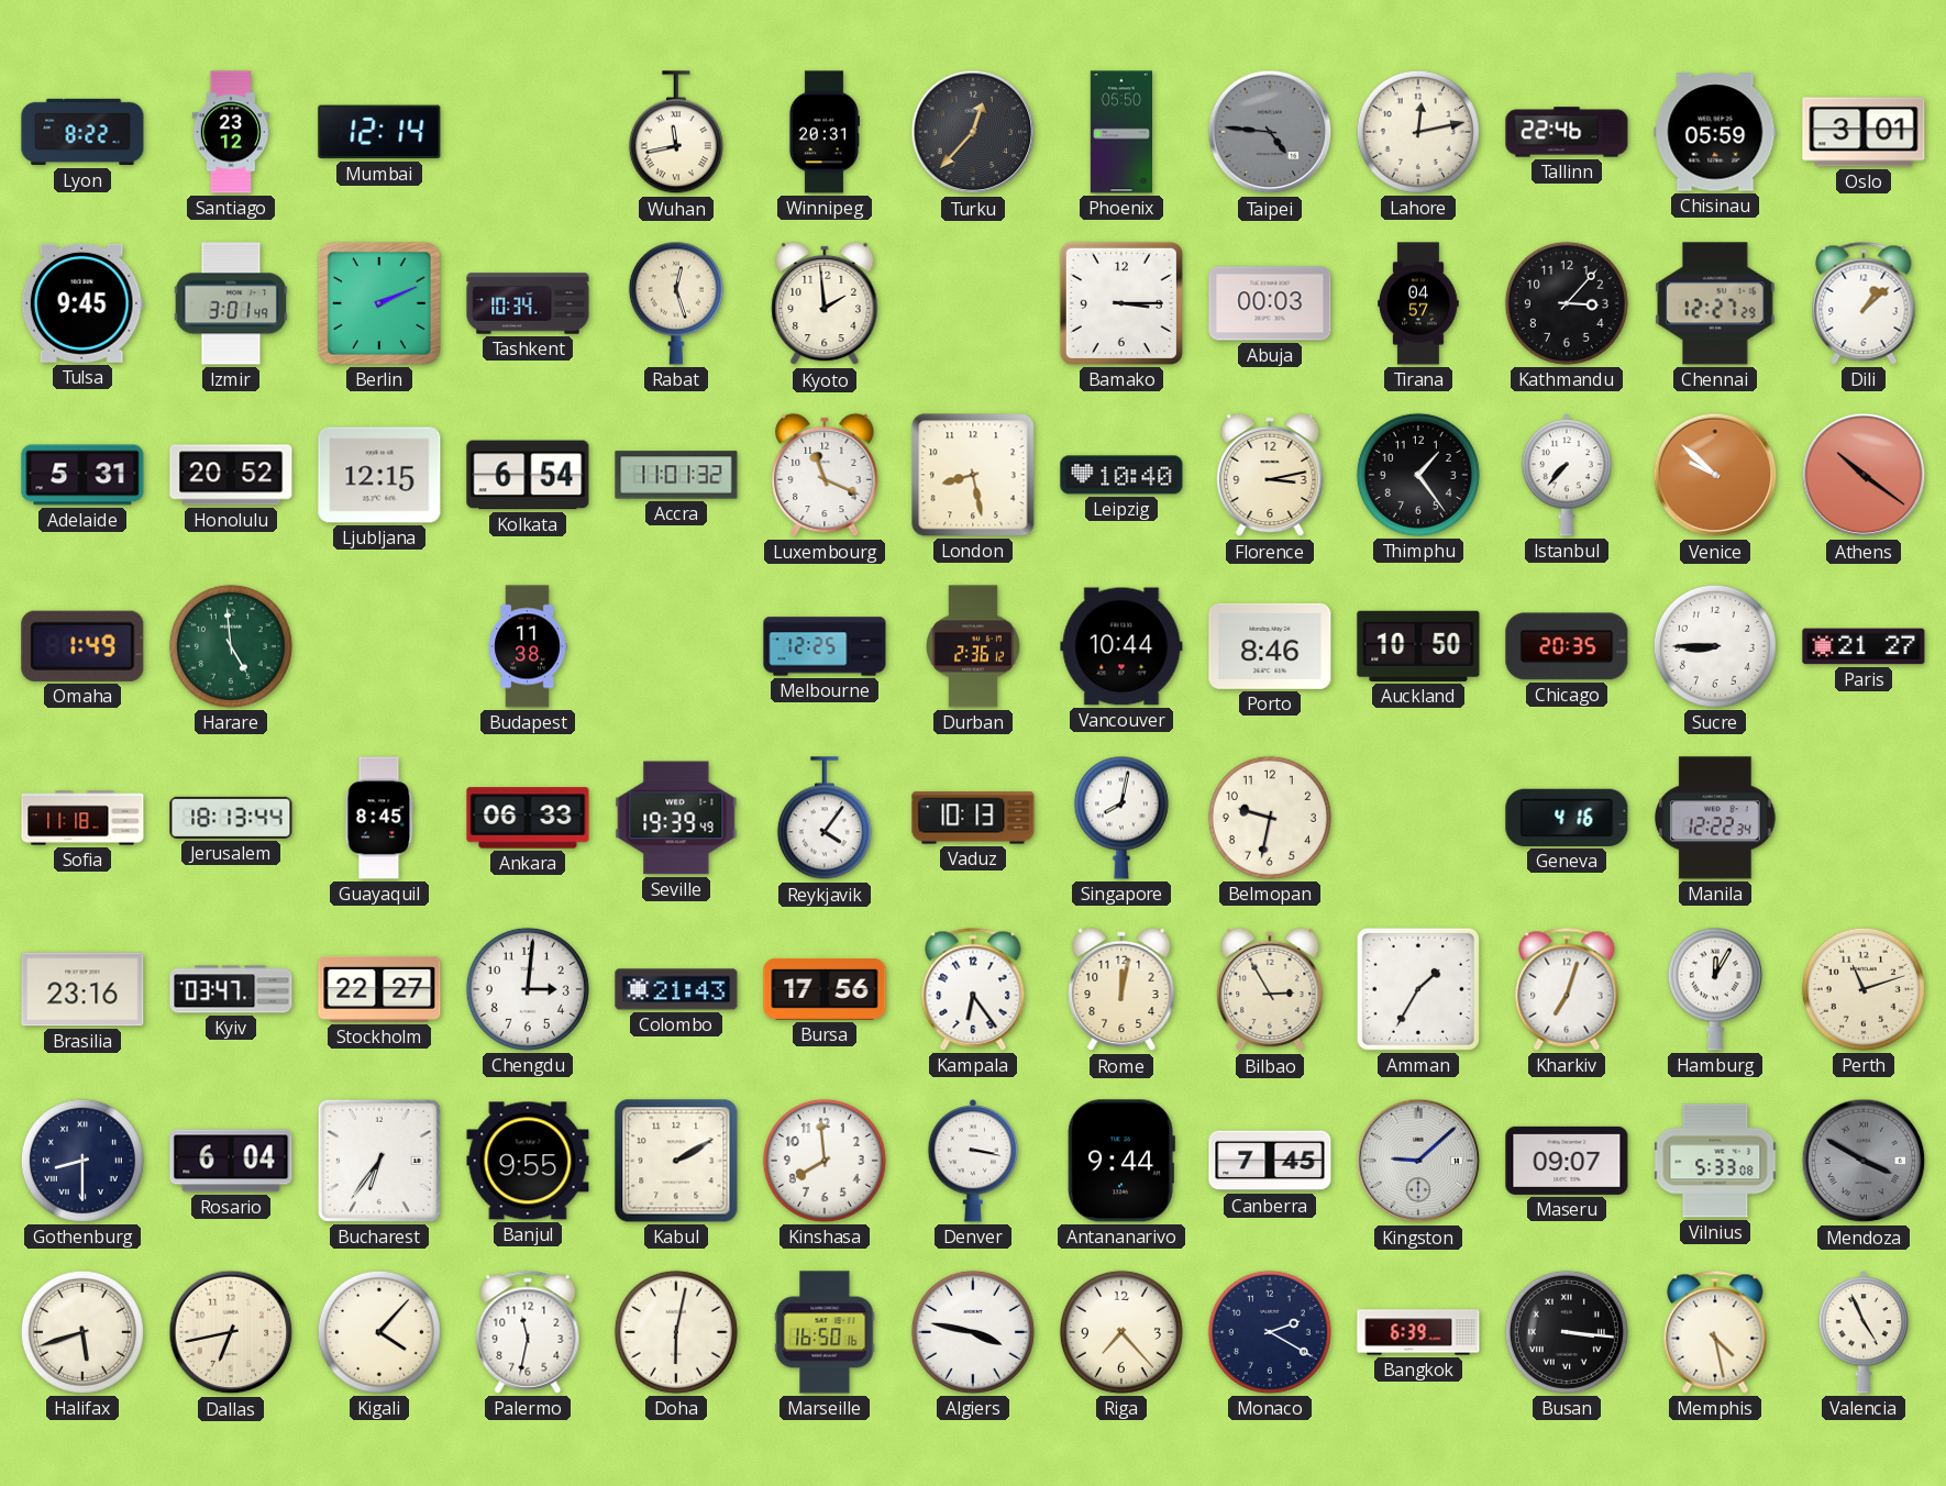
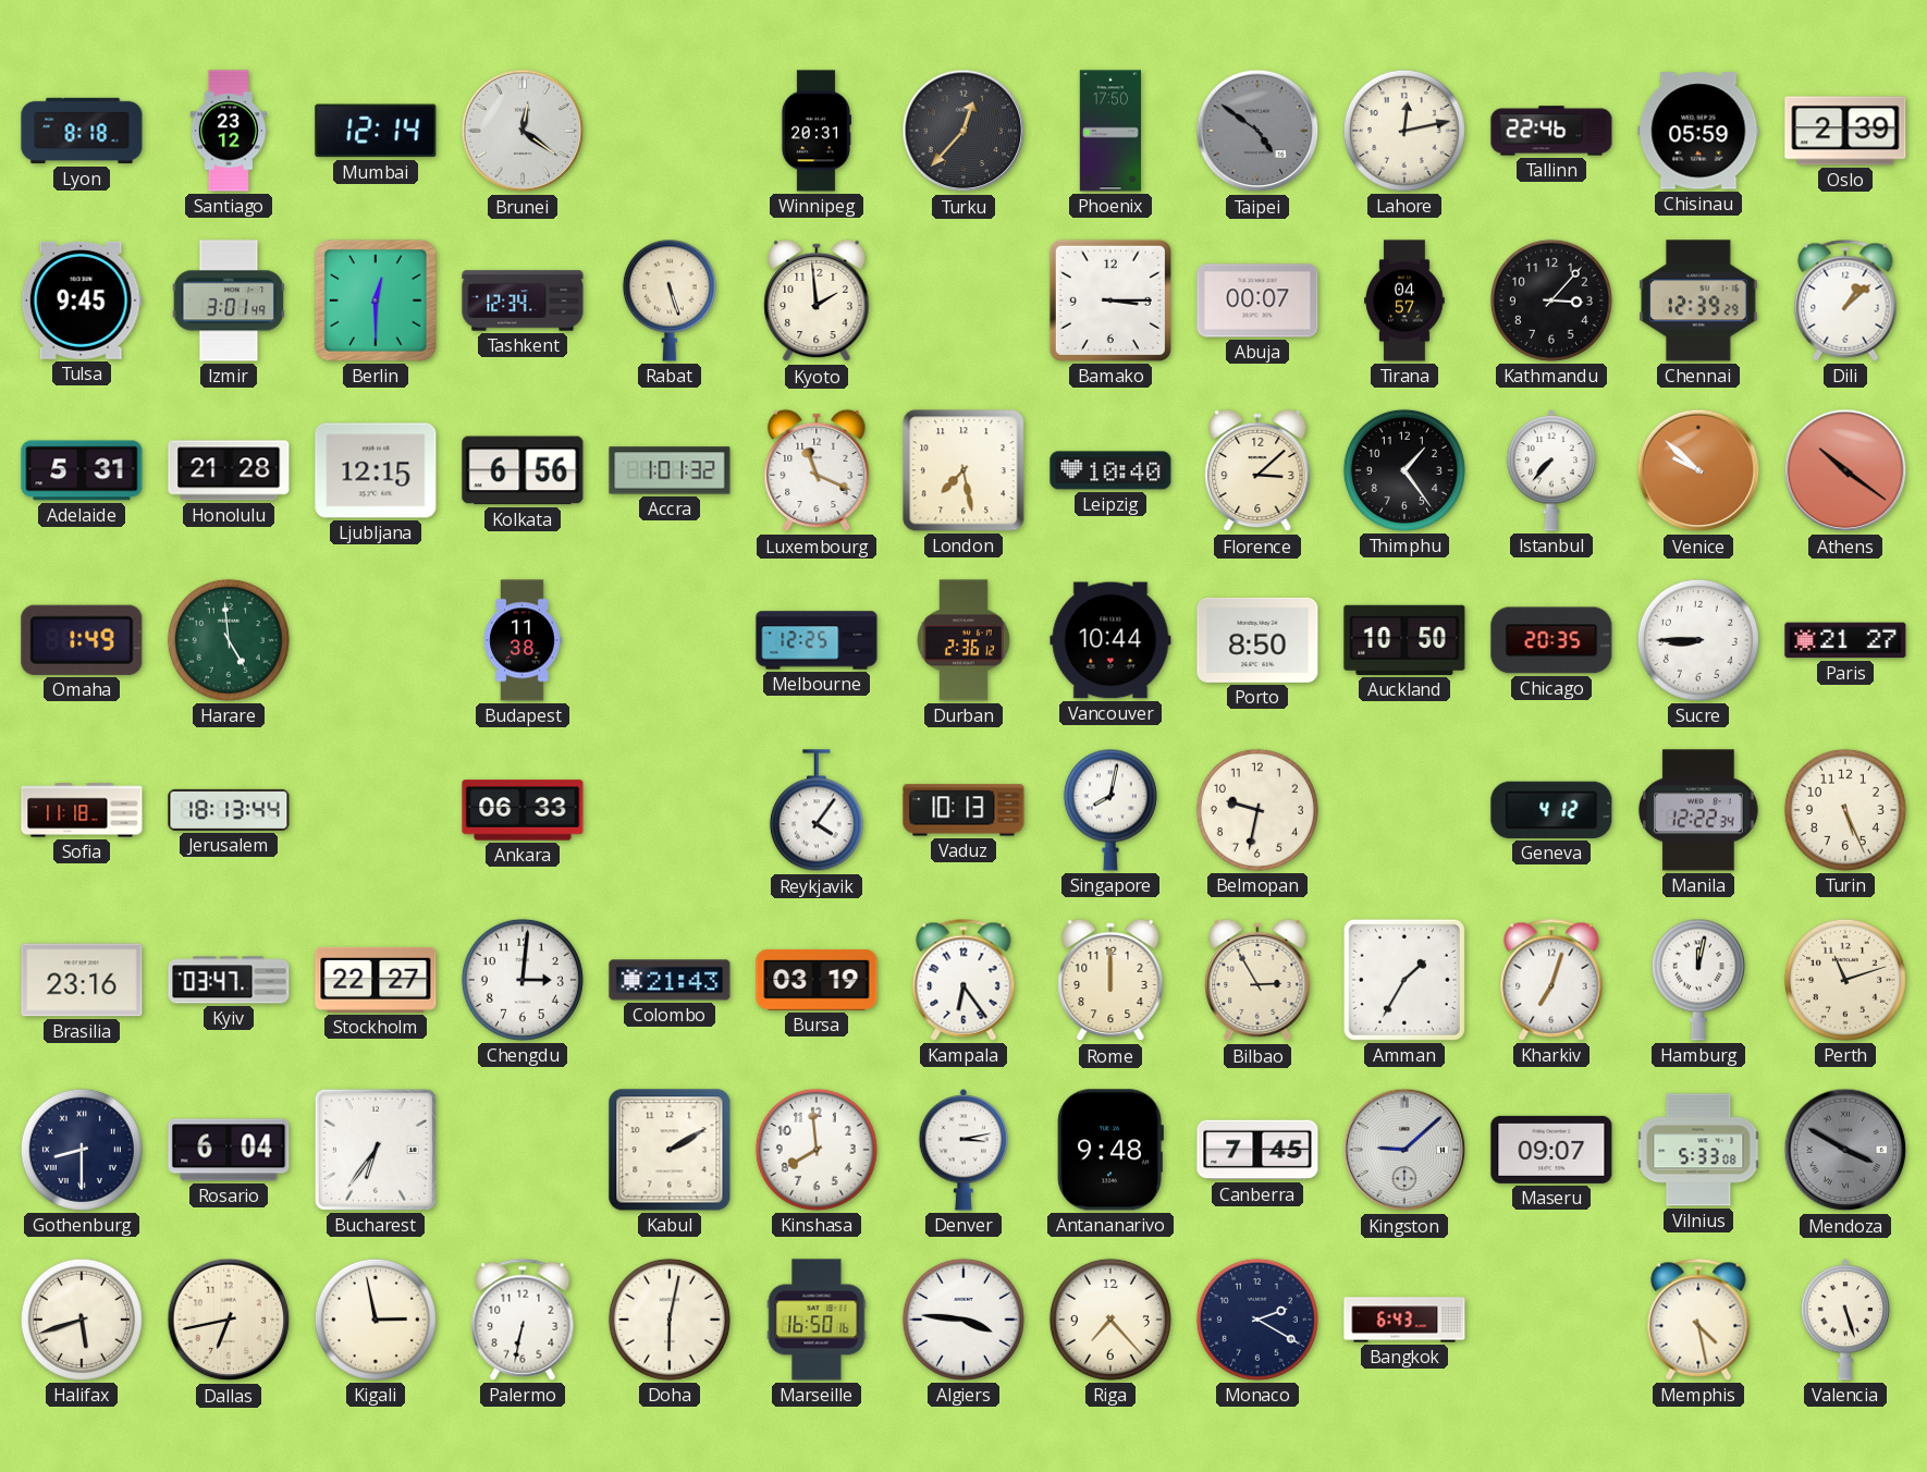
Lyon: 8:22 -> 8:18 (82, 131)
Brunei: none -> 12:21 (523, 131)
Wuhan: 11:43 -> none (676, 133)
Phoenix: 05:50 -> 17:50 (1109, 131)
Taipei: 4:46 -> 4:51 (1257, 131)
Oslo: 3:01 -> 2:39 (1845, 131)
Berlin: 2:11 -> 12:30 (376, 300)
Tashkent: 10:34 -> 12:34 (523, 300)
Rabat: 12:27 -> 5:27 (670, 300)
Abuja: 00:03 -> 00:07 (1257, 300)
Chennai: 12:27 -> 12:39 (1698, 300)
Honolulu: 20:52 -> 21:28 (229, 470)
Kolkata: 6:54 -> 6:56 (523, 470)
Accra: 11:01 -> 1:01 (670, 470)
London: 8:28 -> 7:28 (963, 470)
Florence: 3:13 -> 3:08 (1257, 470)
Porto: 8:46 -> 8:50 (1257, 640)
Guayaquil: 8:45 -> none (379, 818)
Seville: 19:39 -> none (676, 818)
Geneva: 4:16 -> 4:12 (1551, 810)
Turin: none -> 5:26 (1845, 810)
Bursa: 17:56 -> 03:19 (817, 981)
Rome: 12:02 -> 12:00 (1110, 980)
Hamburg: 12:05 -> 12:02 (1698, 980)
Banjul: 9:55 -> none (528, 1161)
Denver: 3:17 -> 3:13 (963, 1150)
Antananarivo: 9:44 -> 9:48 (1110, 1150)
Kigali: 4:07 -> 2:58 (376, 1320)
Palermo: 11:32 -> 6:32 (523, 1320)
Algiers: 3:47 -> 3:46 (963, 1320)
Bangkok: 6:39 -> 6:43 (1404, 1320)
Busan: 3:16 -> none (1567, 1332)
Valencia: 4:56 -> 5:27 (1845, 1320)
